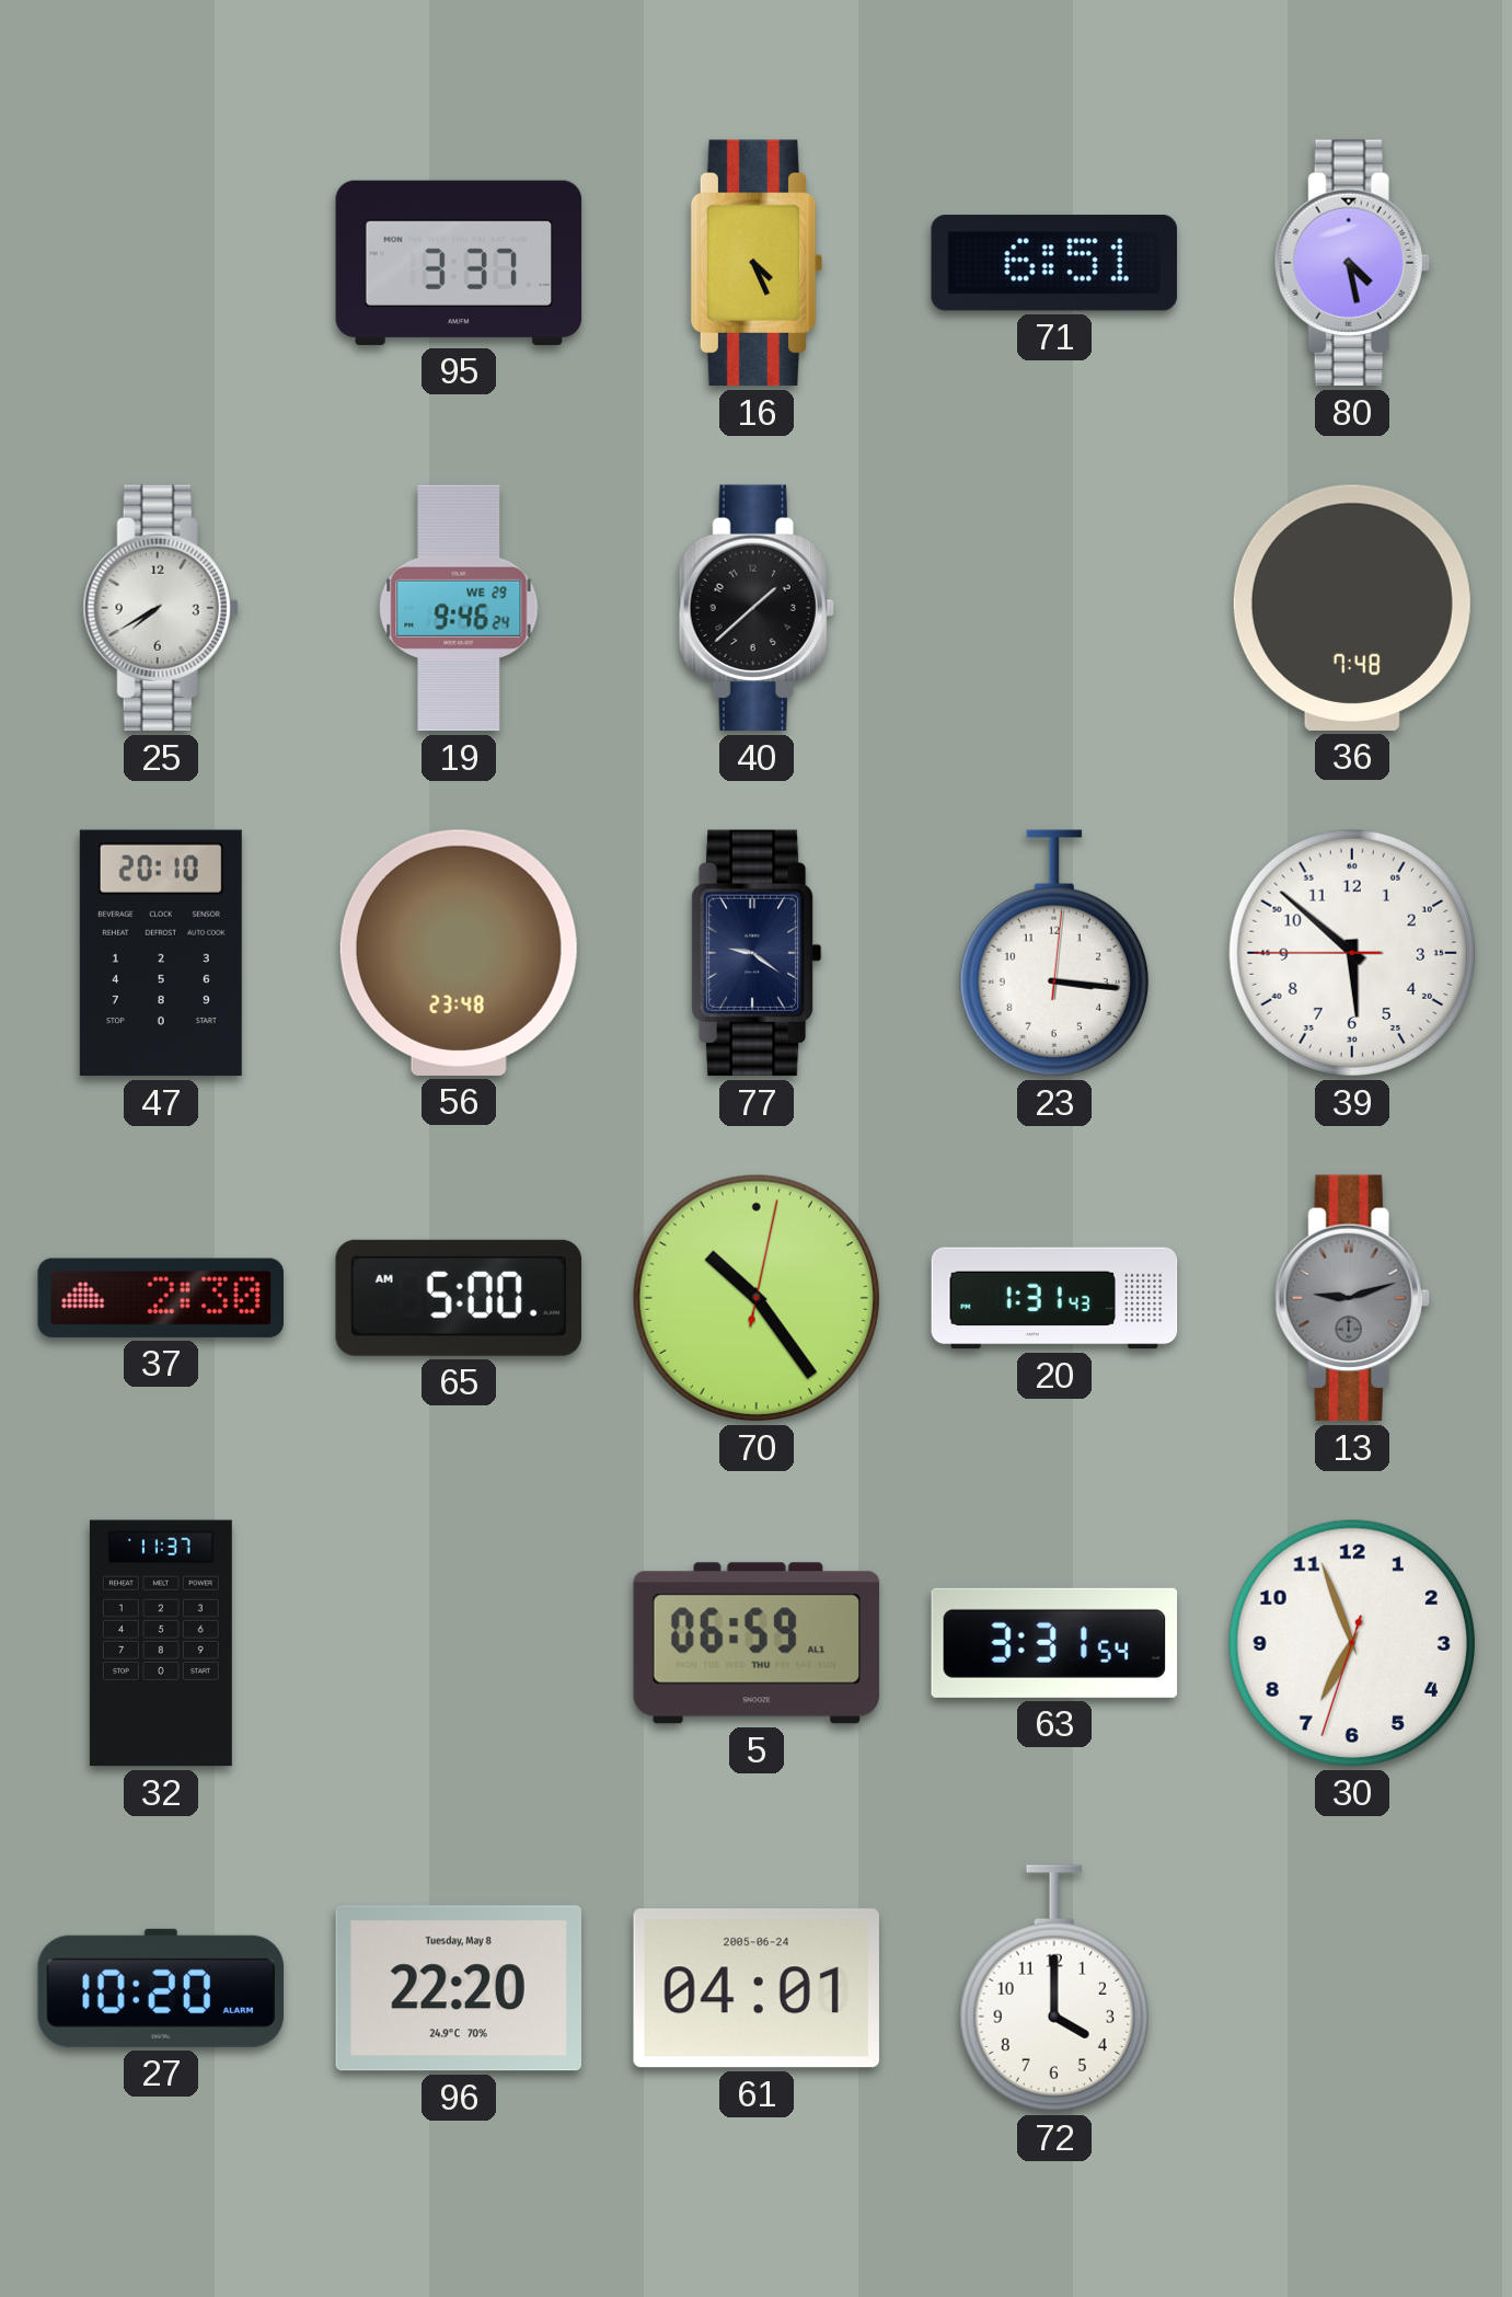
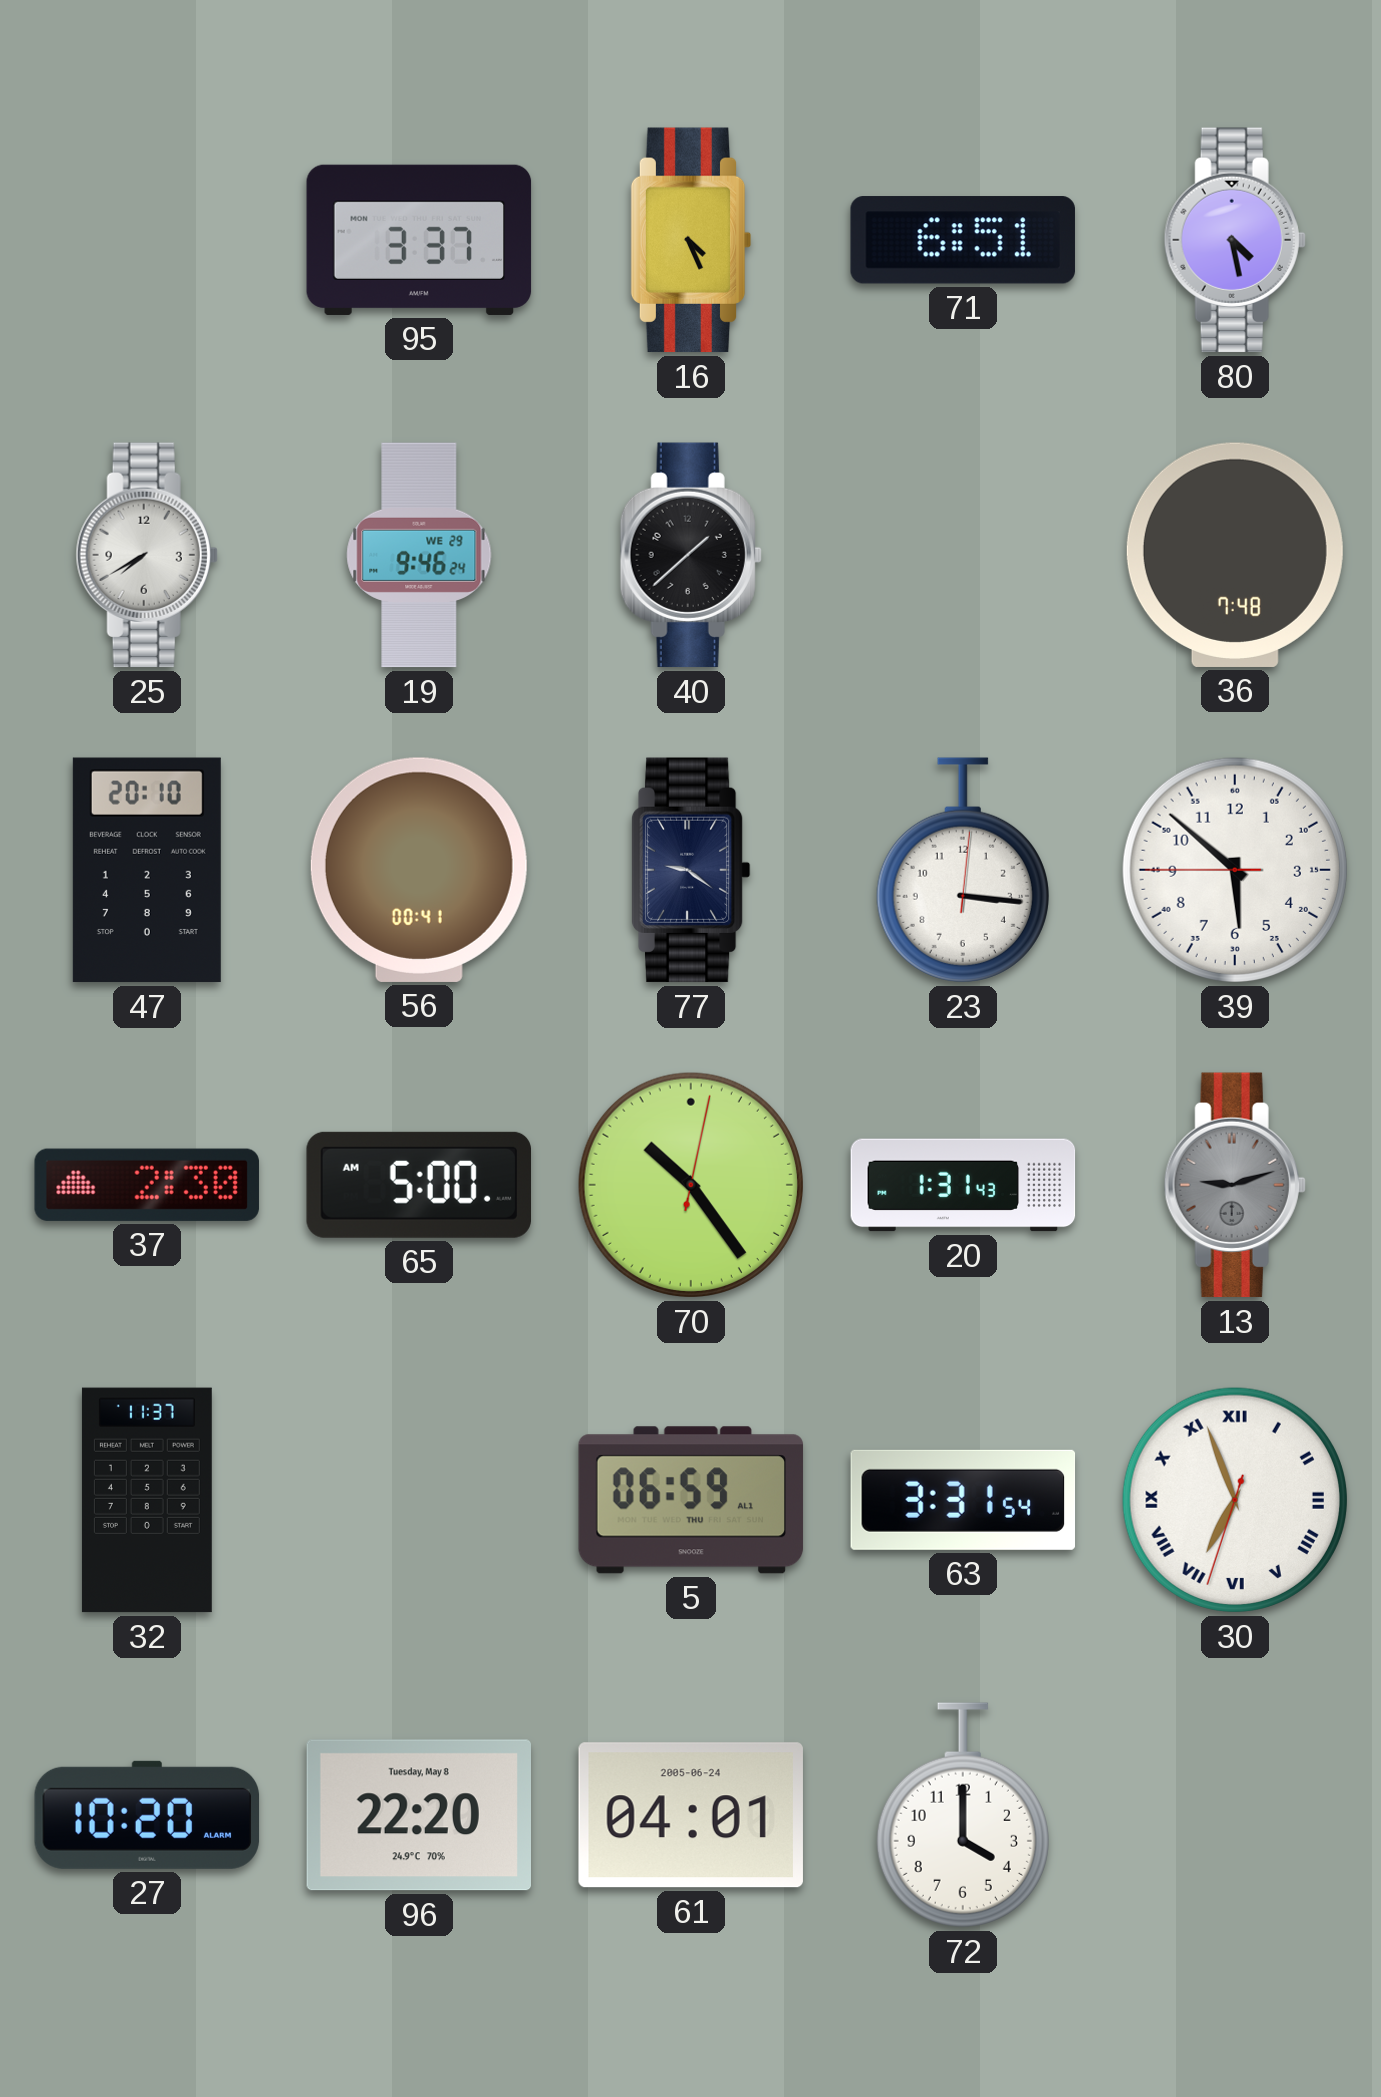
56: 23:48 -> 00:41 (419, 870)
30 numerals: Arabic -> Roman (1235, 1500)
